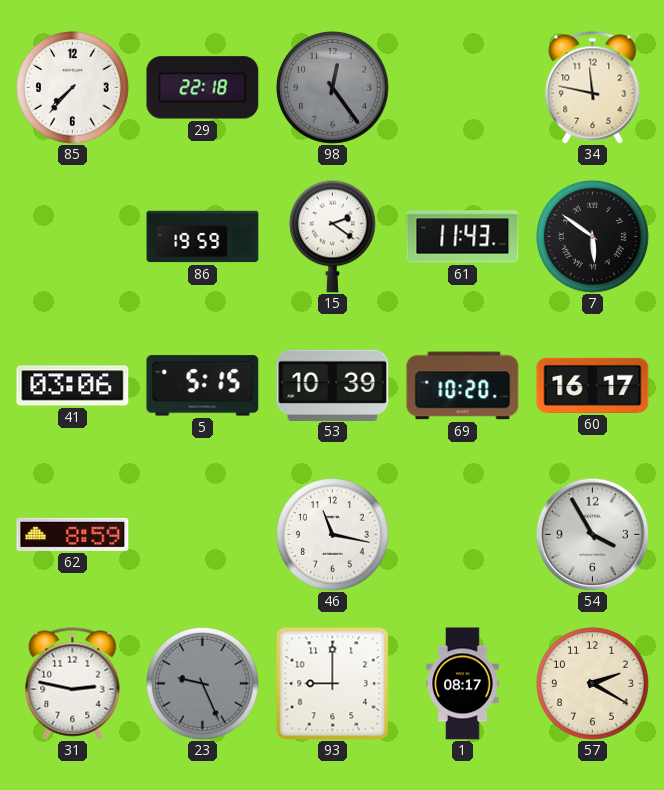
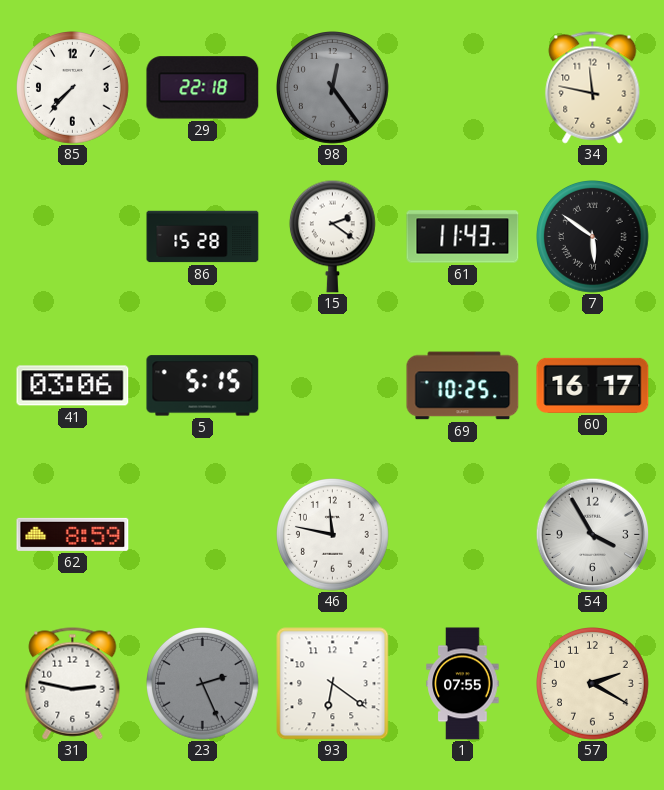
86: 19:59 -> 15:28 (203, 237)
53: 10:39 -> none (333, 385)
69: 10:20 -> 10:25 (463, 386)
46: 11:17 -> 11:47 (333, 535)
23: 9:26 -> 2:26 (203, 684)
93: 9:00 -> 6:21 (333, 684)
1: 08:17 -> 07:55 (463, 684)
